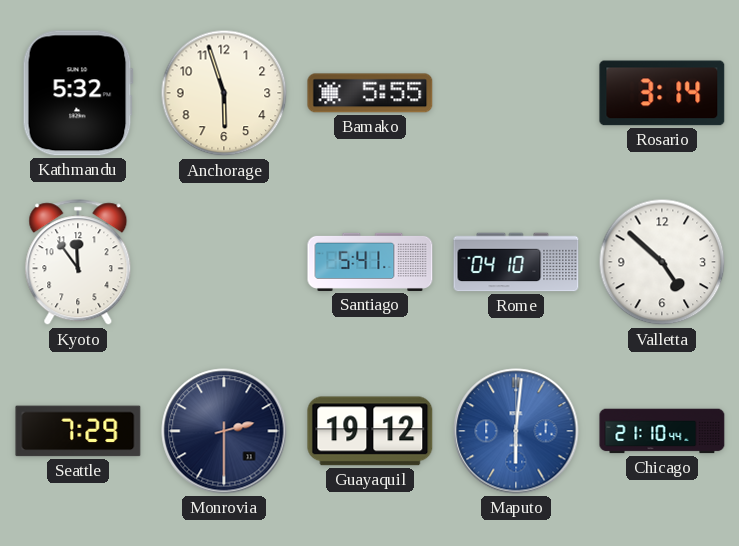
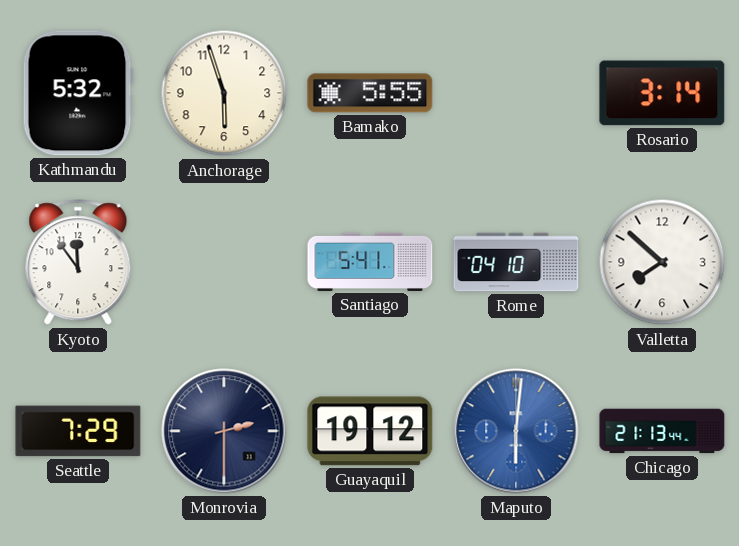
Valletta: 4:52 -> 7:52 (662, 262)
Chicago: 21:10 -> 21:13 (662, 431)
